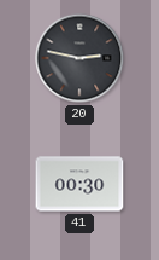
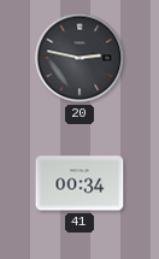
41: 00:30 -> 00:34 (79, 183)
